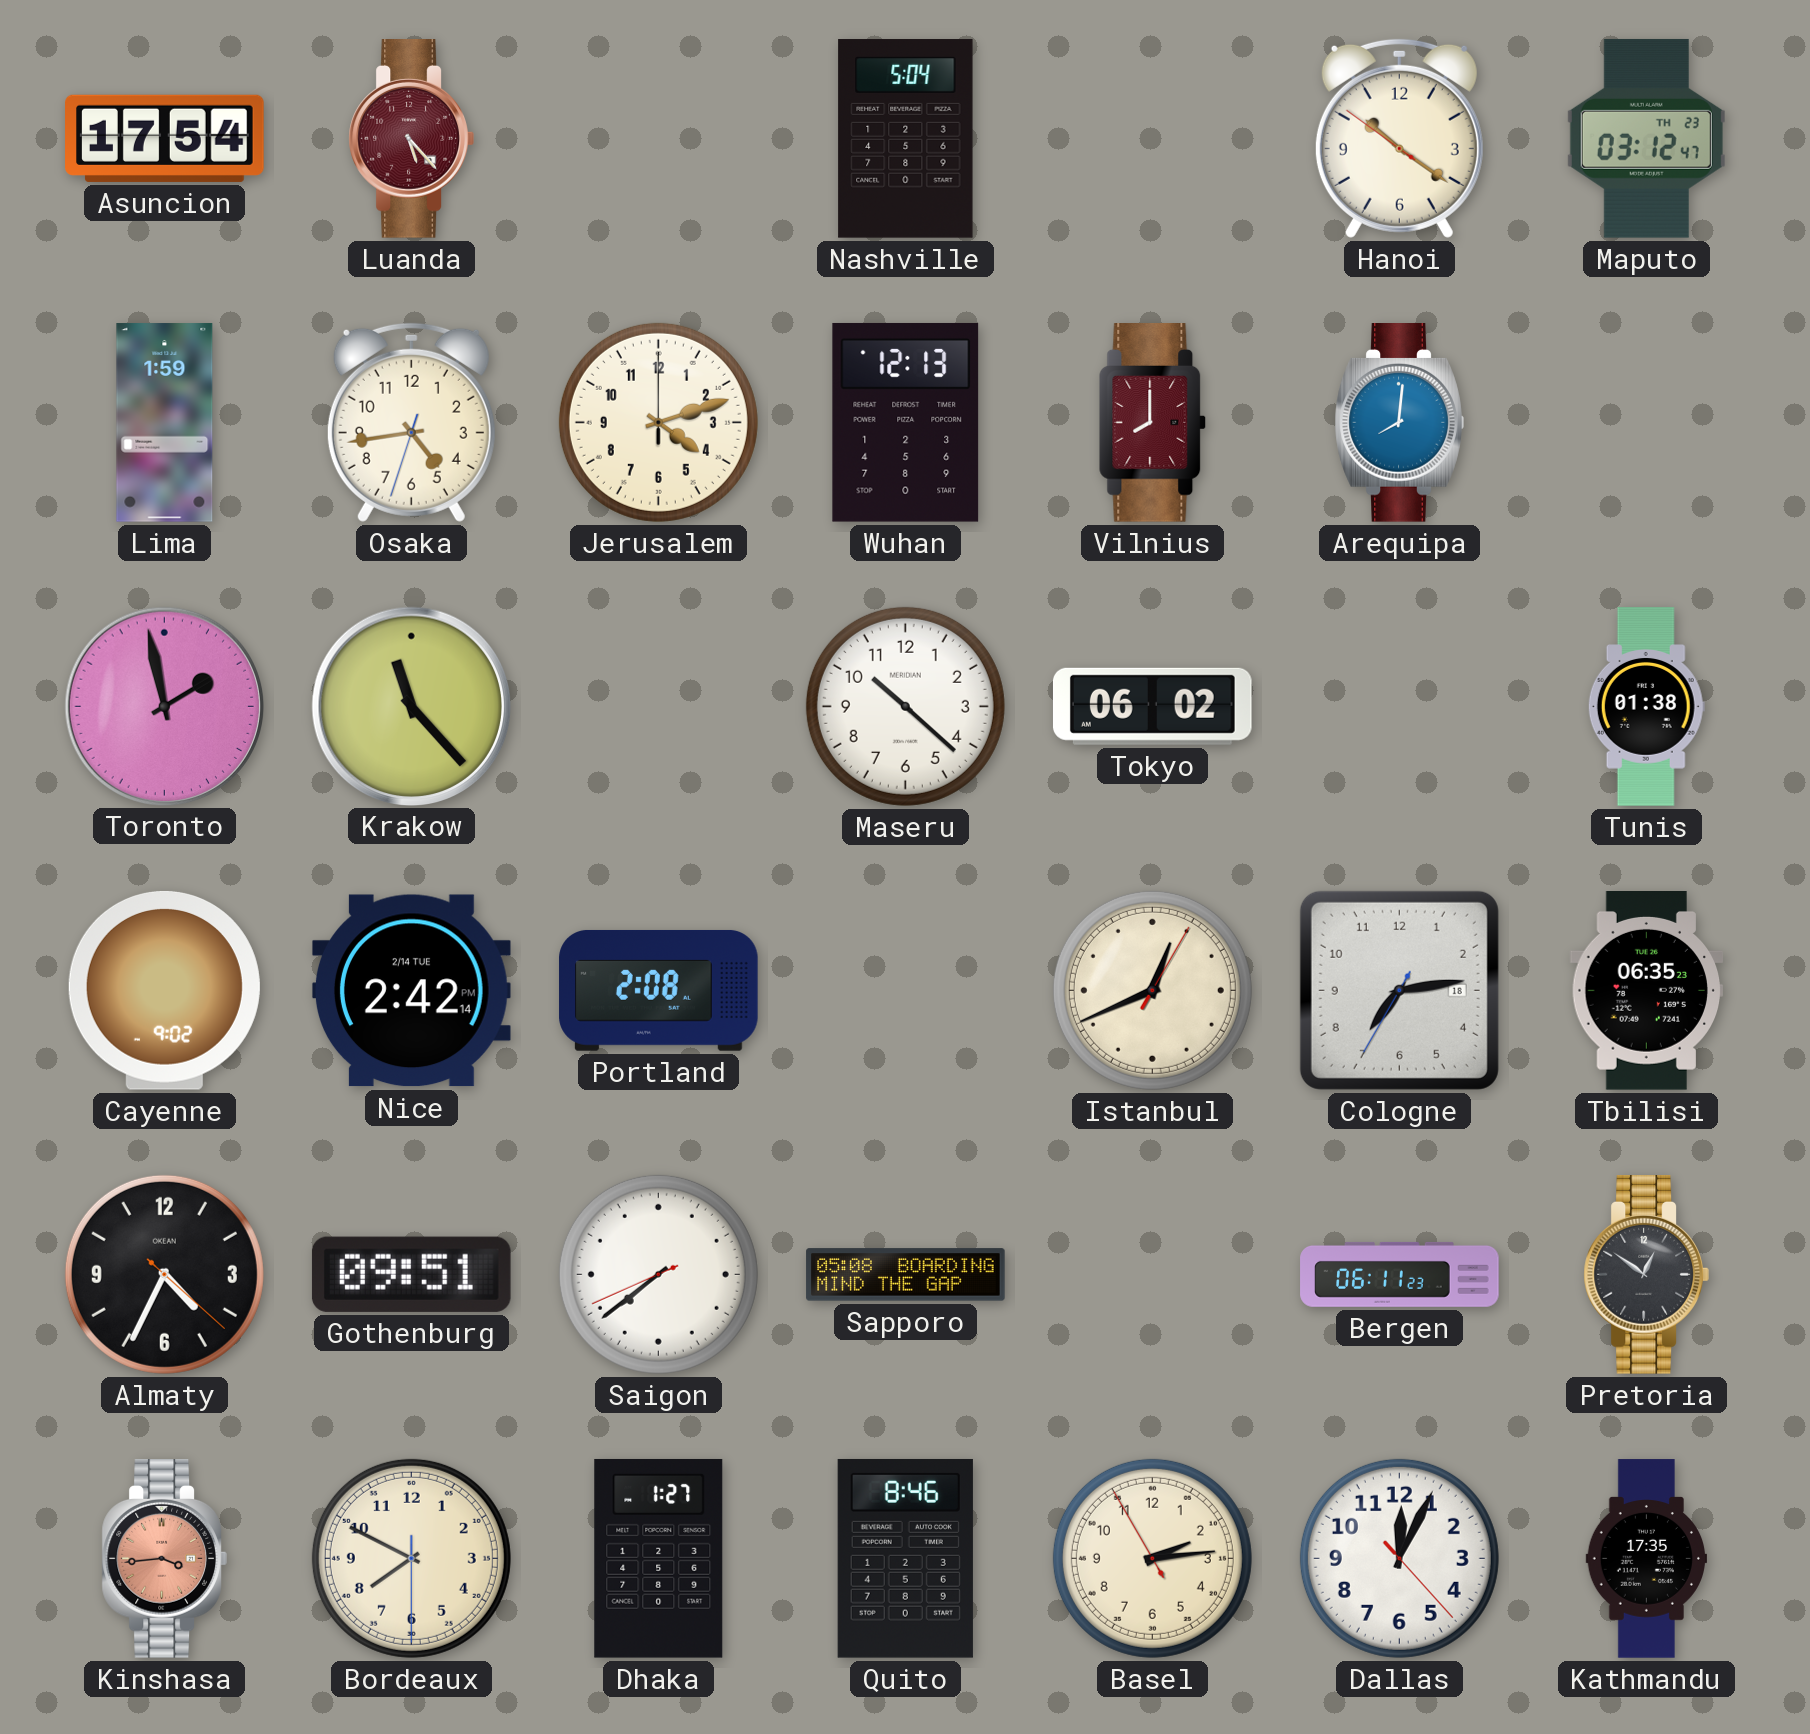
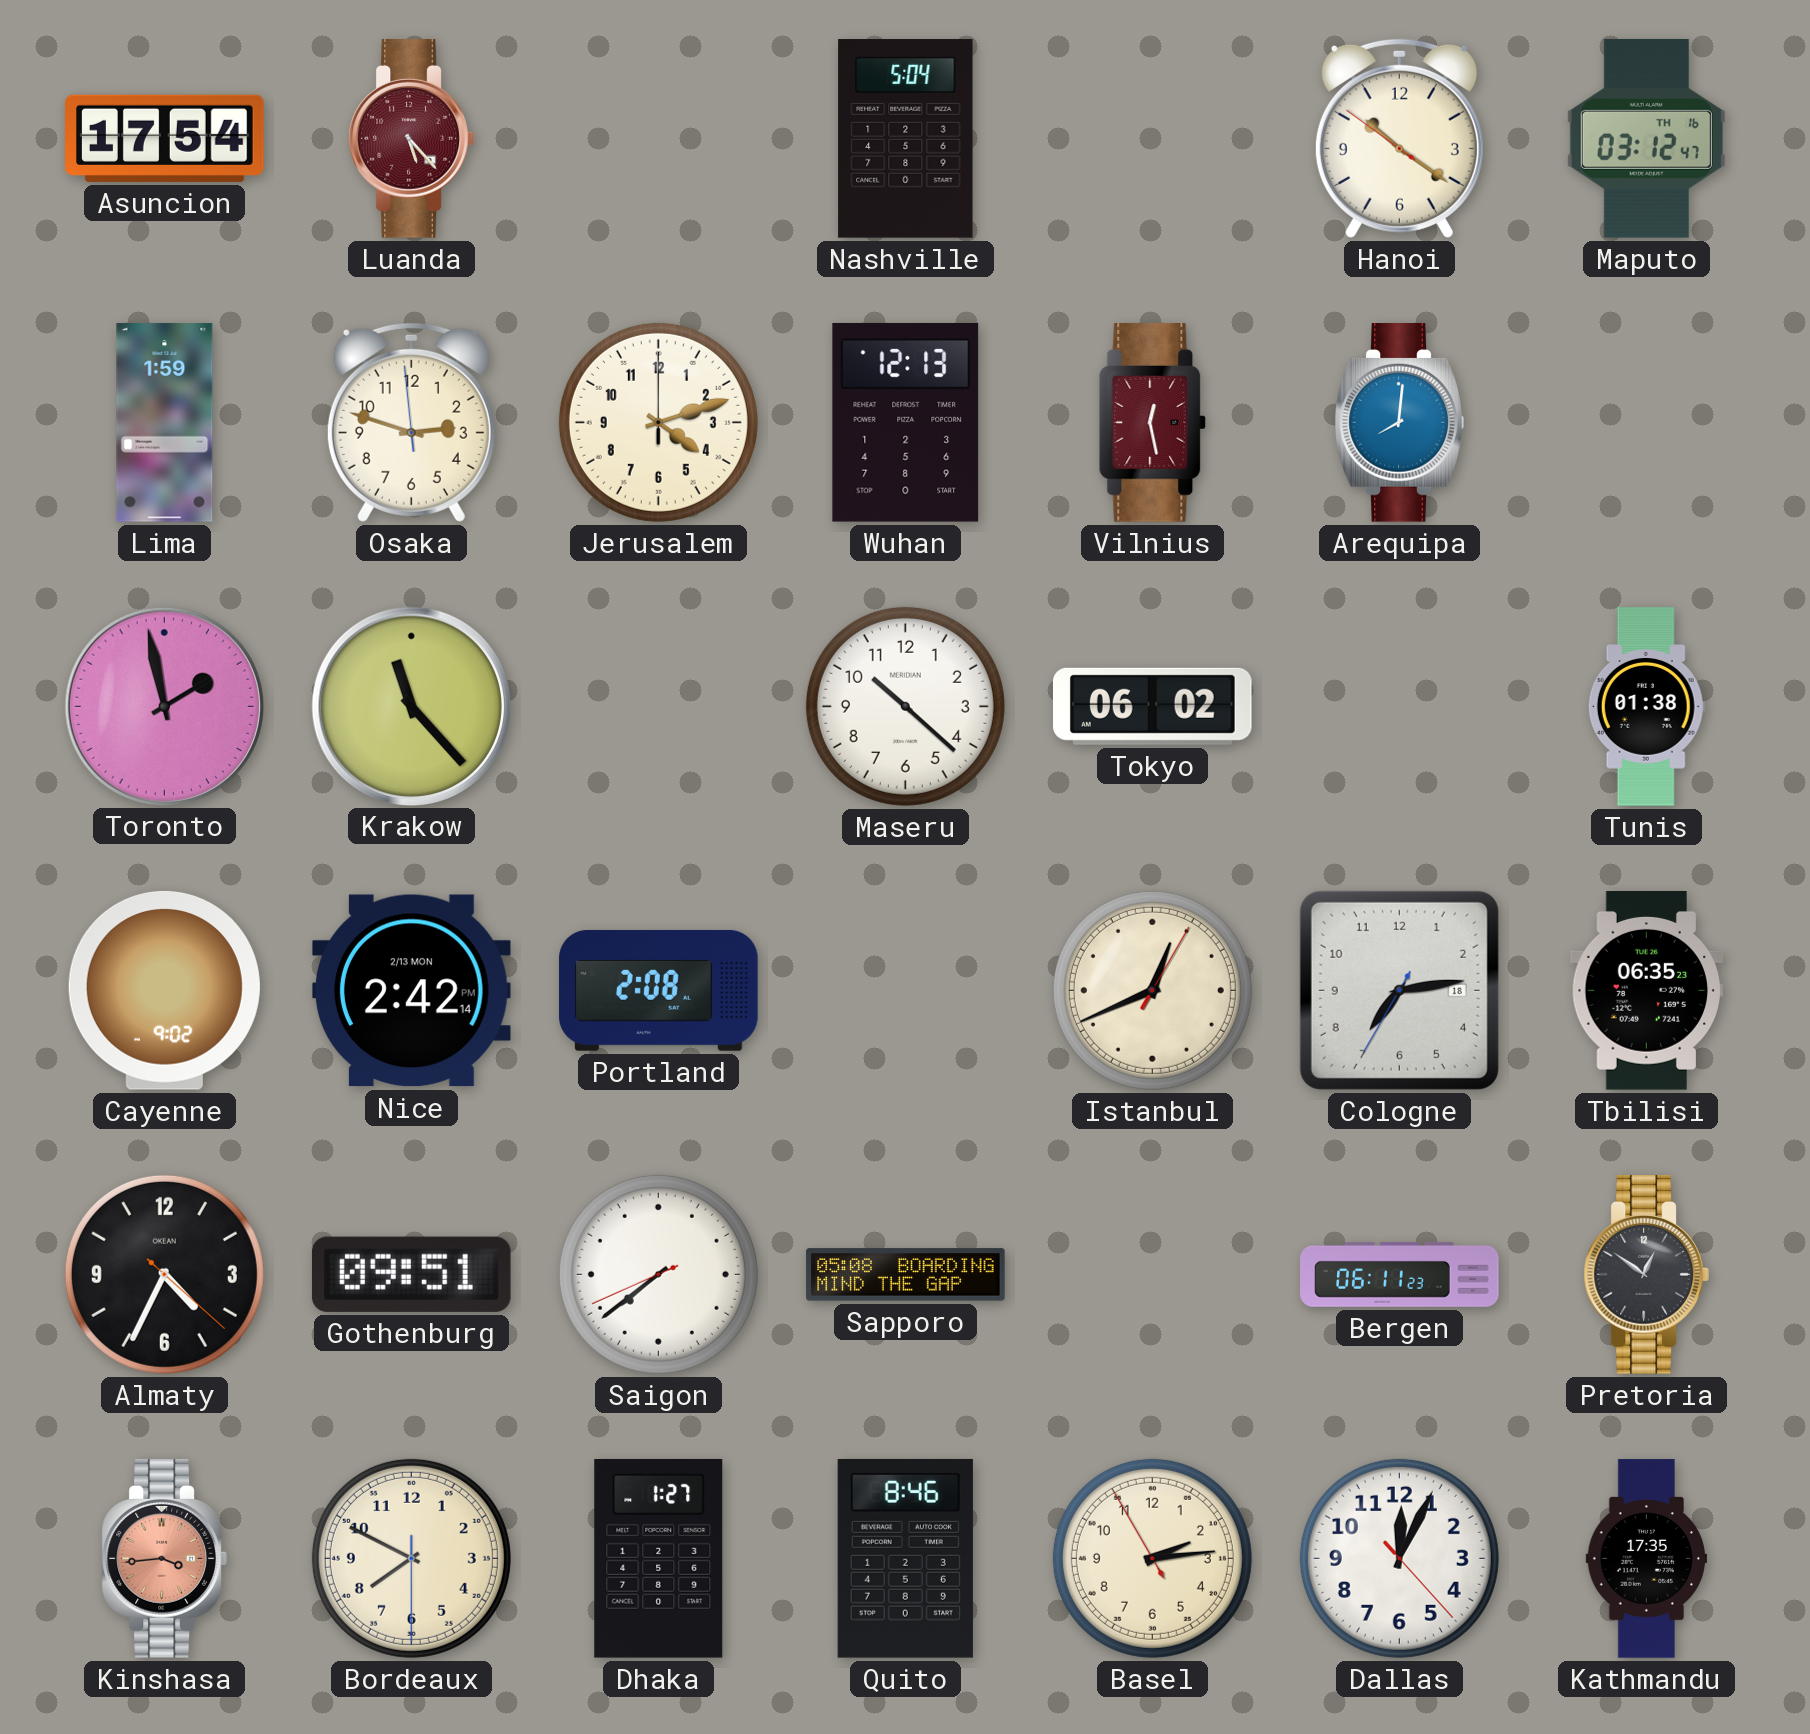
Maputo date: TH 23 -> TH 16 (1646, 138)
Osaka: 4:43 -> 2:47 (411, 422)
Vilnius: 8:00 -> 12:28 (1153, 423)
Nice date: 2/14 TUE -> 2/13 MON (411, 991)
